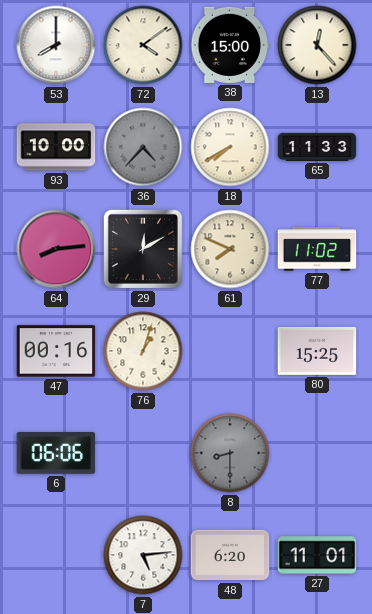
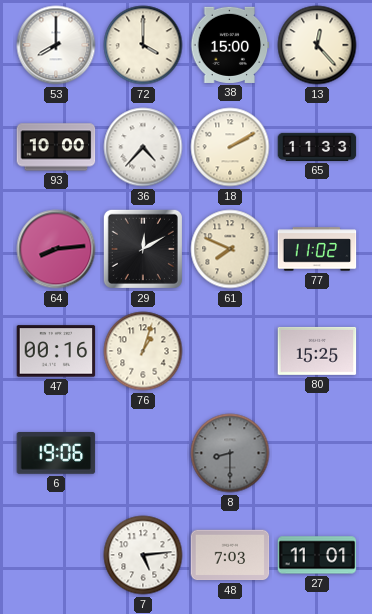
72: 4:09 -> 4:00 (143, 45)
36 dial: grey -> white (143, 147)
18: 7:40 -> 2:10 (230, 147)
6: 06:06 -> 19:06 (56, 454)
48: 6:20 -> 7:03 (230, 555)
